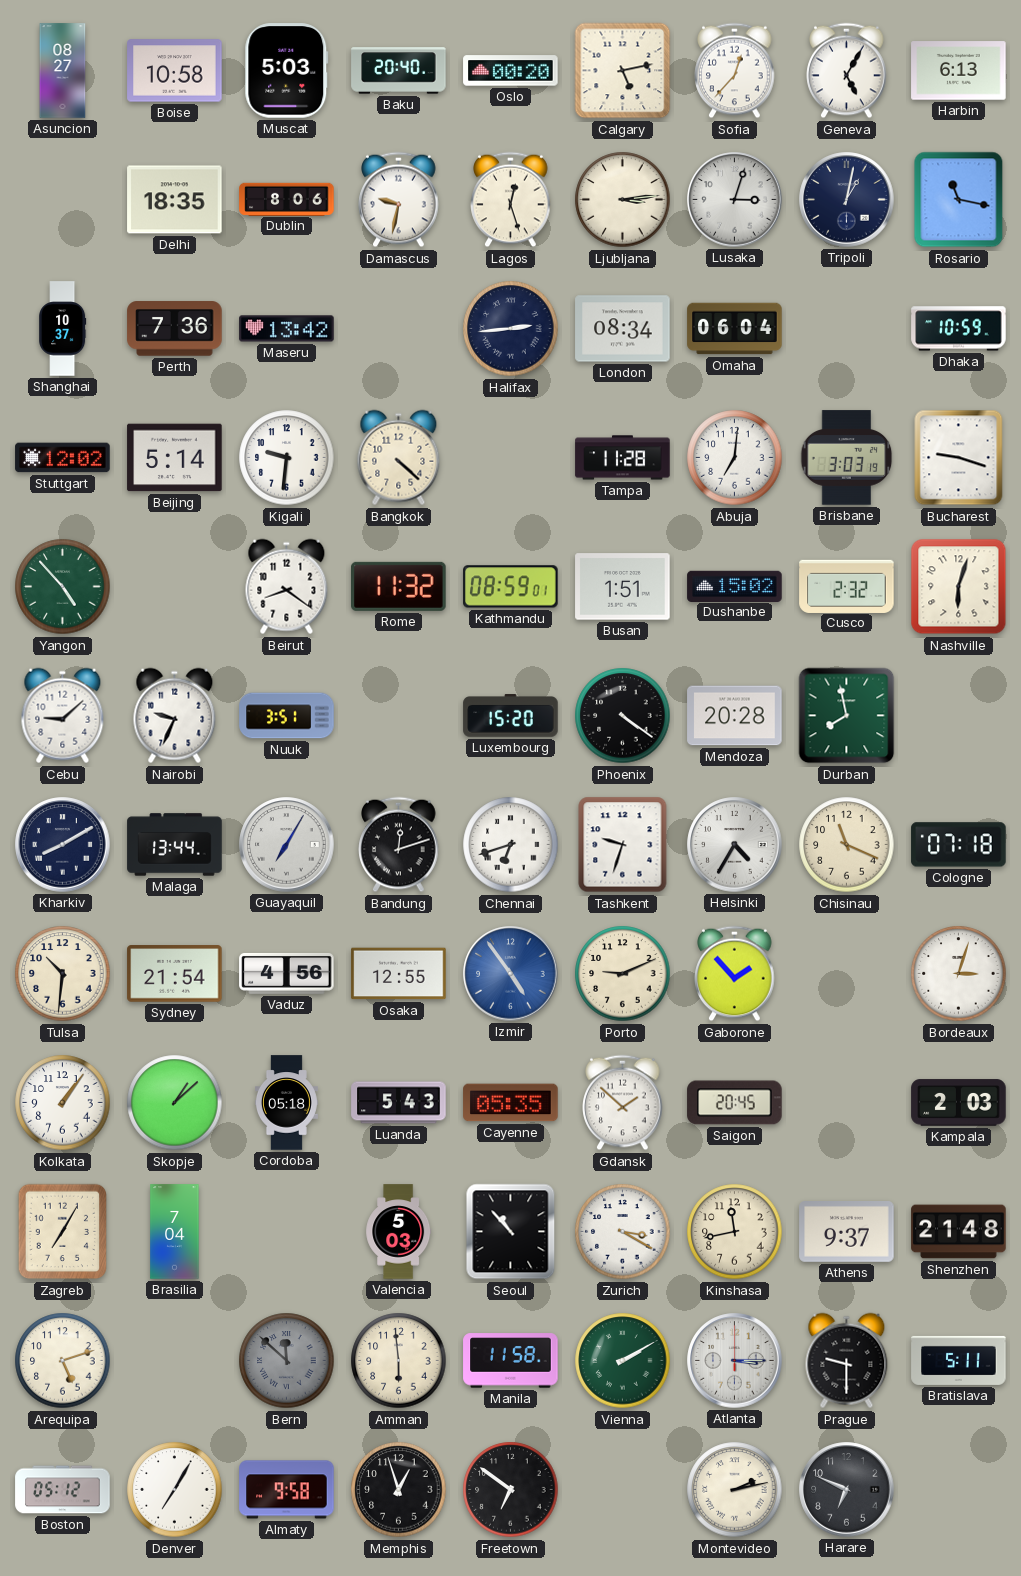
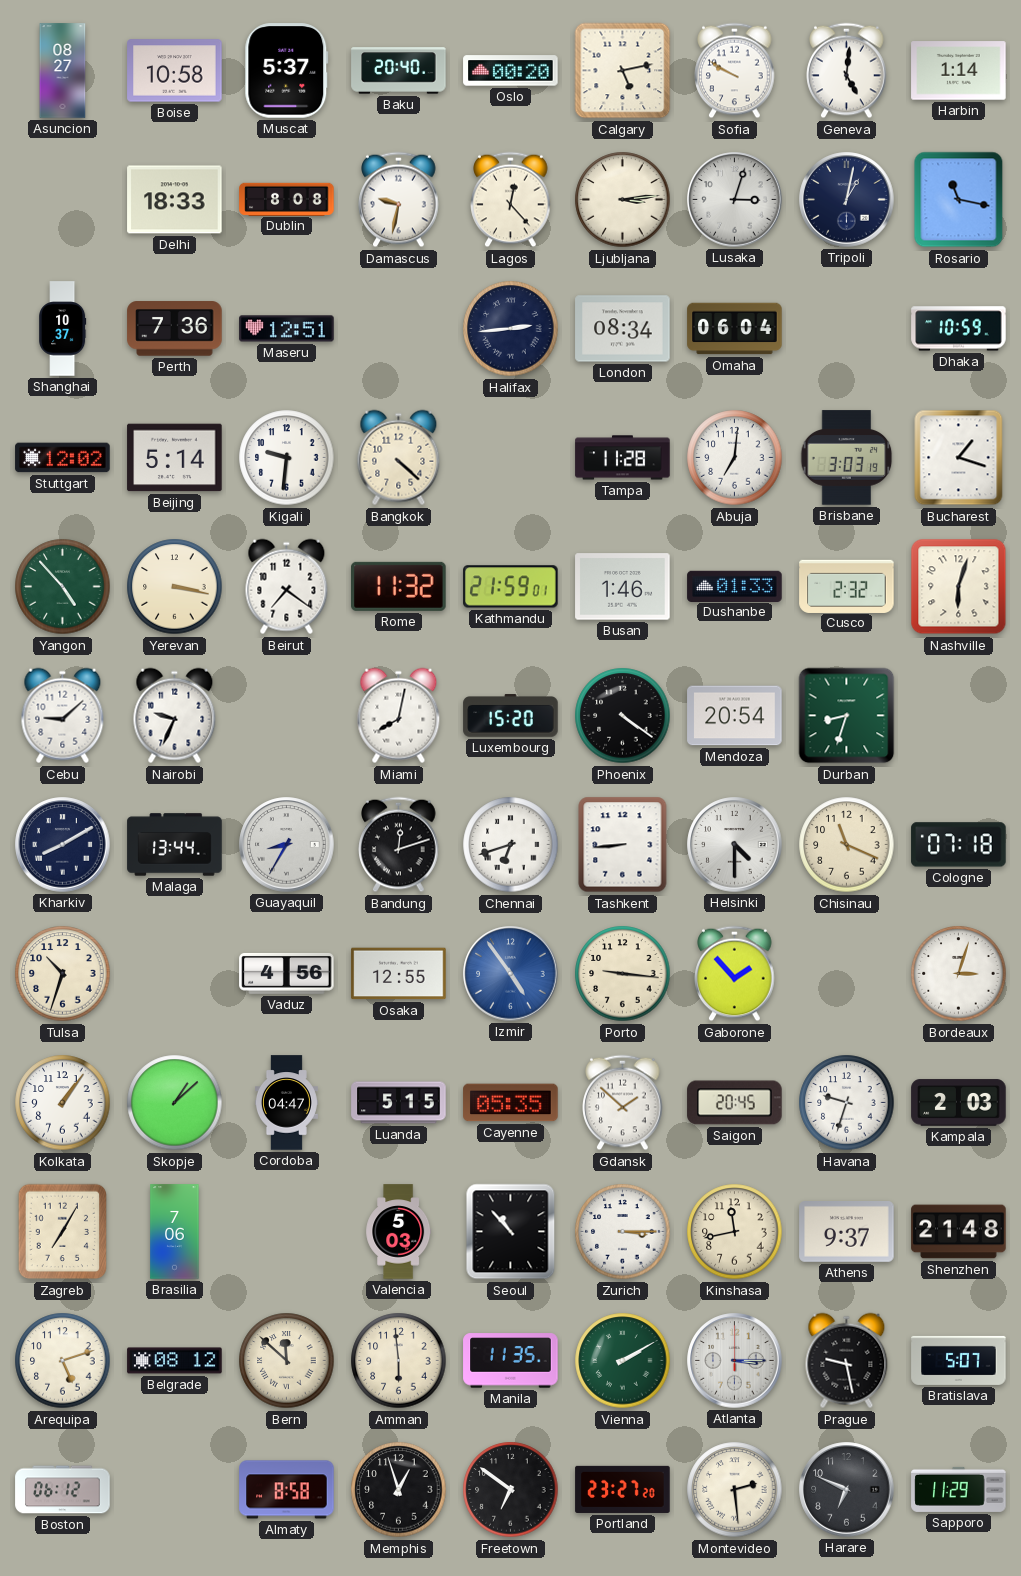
Muscat: 5:03 -> 5:37 (287, 71)
Sofia: 12:37 -> 9:50 (735, 71)
Geneva: 5:05 -> 5:01 (847, 71)
Harbin: 6:13 -> 1:14 (959, 71)
Delhi: 18:35 -> 18:33 (175, 200)
Dublin: 8:06 -> 8:08 (287, 199)
Lagos: 12:27 -> 12:23 (511, 200)
Maseru: 13:42 -> 12:51 (287, 329)
Bucharest: 9:18 -> 1:18 (959, 458)
Yerevan: none -> 3:17 (175, 587)
Beirut: 8:21 -> 7:21 (287, 587)
Kathmandu: 08:59 -> 21:59 (511, 587)
Busan: 1:51 -> 1:46 (623, 587)
Dushanbe: 15:02 -> 01:33 (735, 586)
Nuuk: 3:51 -> none (287, 716)
Miami: none -> 8:02 (399, 716)
Mendoza: 20:28 -> 20:54 (735, 716)
Durban: 7:58 -> 8:33 (847, 716)
Guayaquil: 7:05 -> 8:35 (287, 845)
Tashkent: 9:33 -> 8:44 (623, 845)
Helsinki: 4:35 -> 4:30 (735, 845)
Tulsa: 10:31 -> 10:33 (63, 974)
Sydney: 21:54 -> none (175, 974)
Porto: 9:11 -> 9:16 (623, 974)
Cordoba: 05:18 -> 04:47 (286, 1103)
Luanda: 5:43 -> 5:15 (399, 1103)
Havana: none -> 9:33 (847, 1103)
Brasilia: 7:04 -> 7:06 (175, 1232)
Zurich: 3:20 -> 3:15 (623, 1232)
Belgrade: none -> 08:12 (175, 1361)
Bern dial: grey -> cream (287, 1361)
Manila: 11:58 -> 11:35 (511, 1361)
Prague: 9:30 -> 9:28 (847, 1361)
Bratislava: 5:11 -> 5:07 (959, 1360)
Boston: 05:12 -> 06:12 (63, 1490)
Denver: 7:05 -> none (175, 1490)
Almaty: 9:58 -> 8:58 (287, 1490)
Portland: none -> 23:27 (623, 1489)
Montevideo: 2:13 -> 2:29 (735, 1490)
Sapporo: none -> 11:29 (959, 1489)
